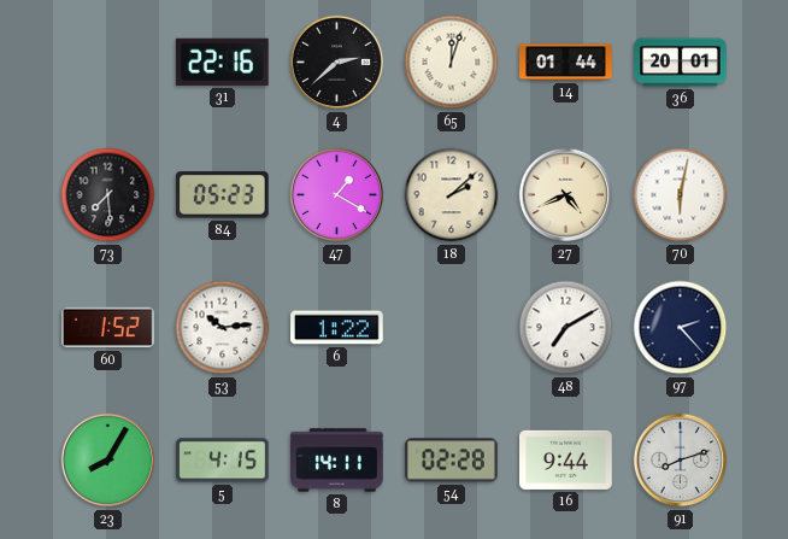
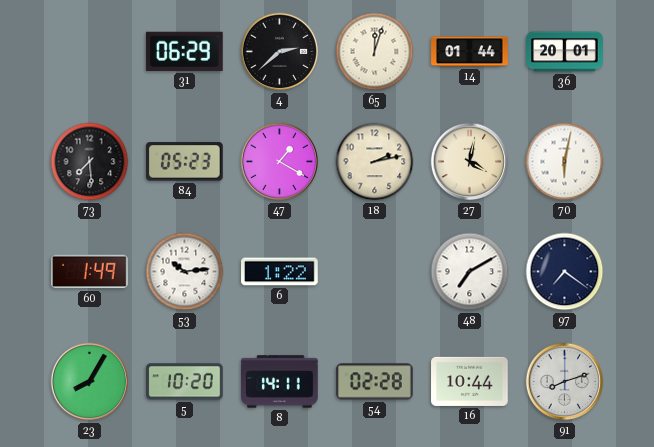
31: 22:16 -> 06:29 (184, 51)
18: 2:08 -> 2:13 (375, 162)
27: 4:41 -> 4:02 (470, 162)
60: 1:52 -> 1:49 (90, 272)
97: 2:23 -> 7:21 (565, 272)
5: 4:15 -> 10:20 (185, 382)
16: 9:44 -> 10:44 (470, 381)
